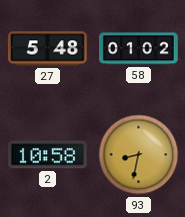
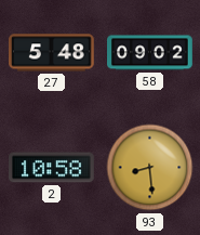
58: 01:02 -> 09:02 (150, 53)
93: 8:32 -> 8:29 (150, 168)
